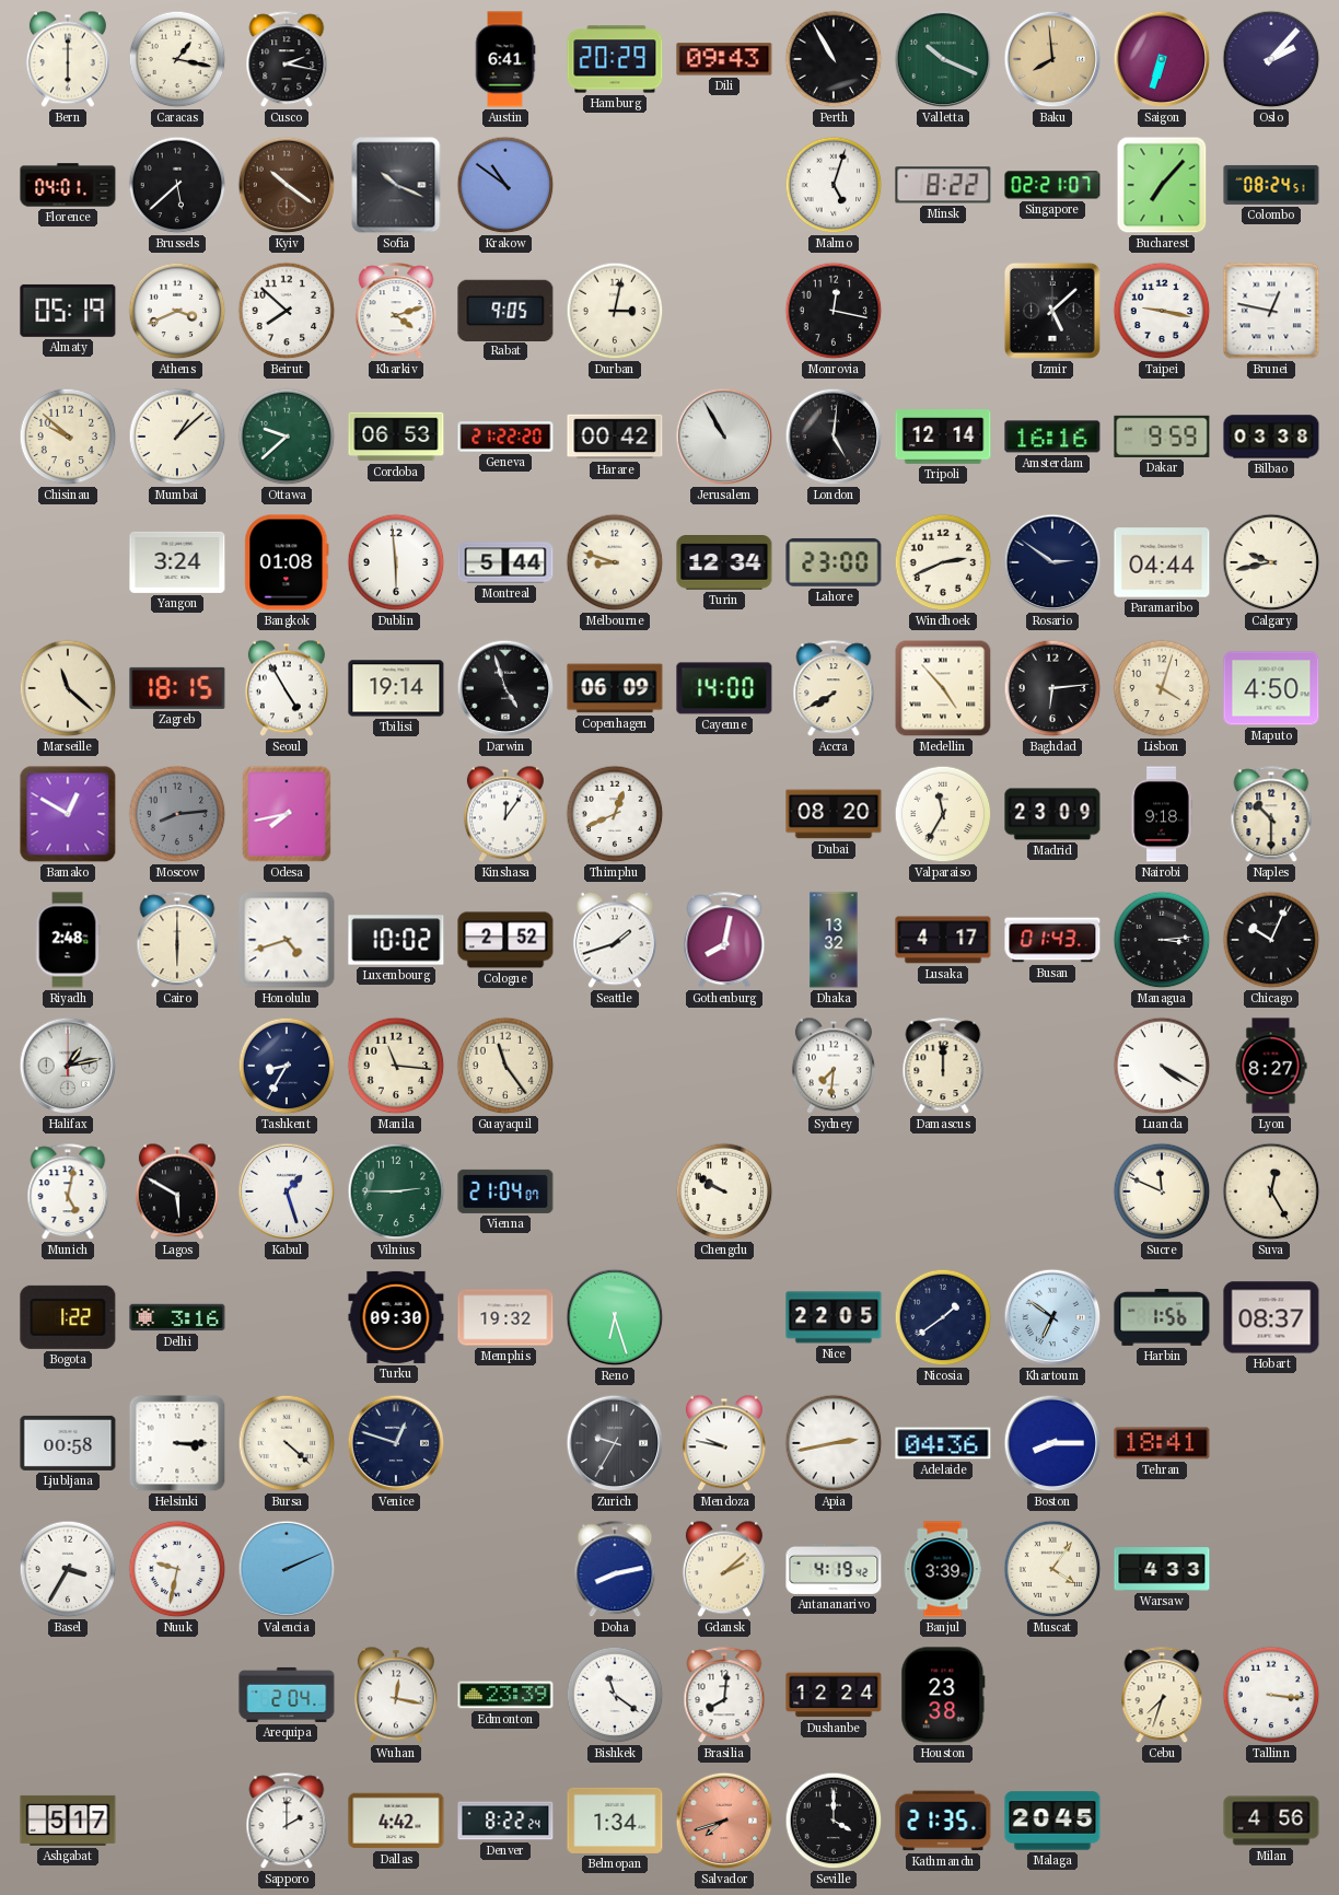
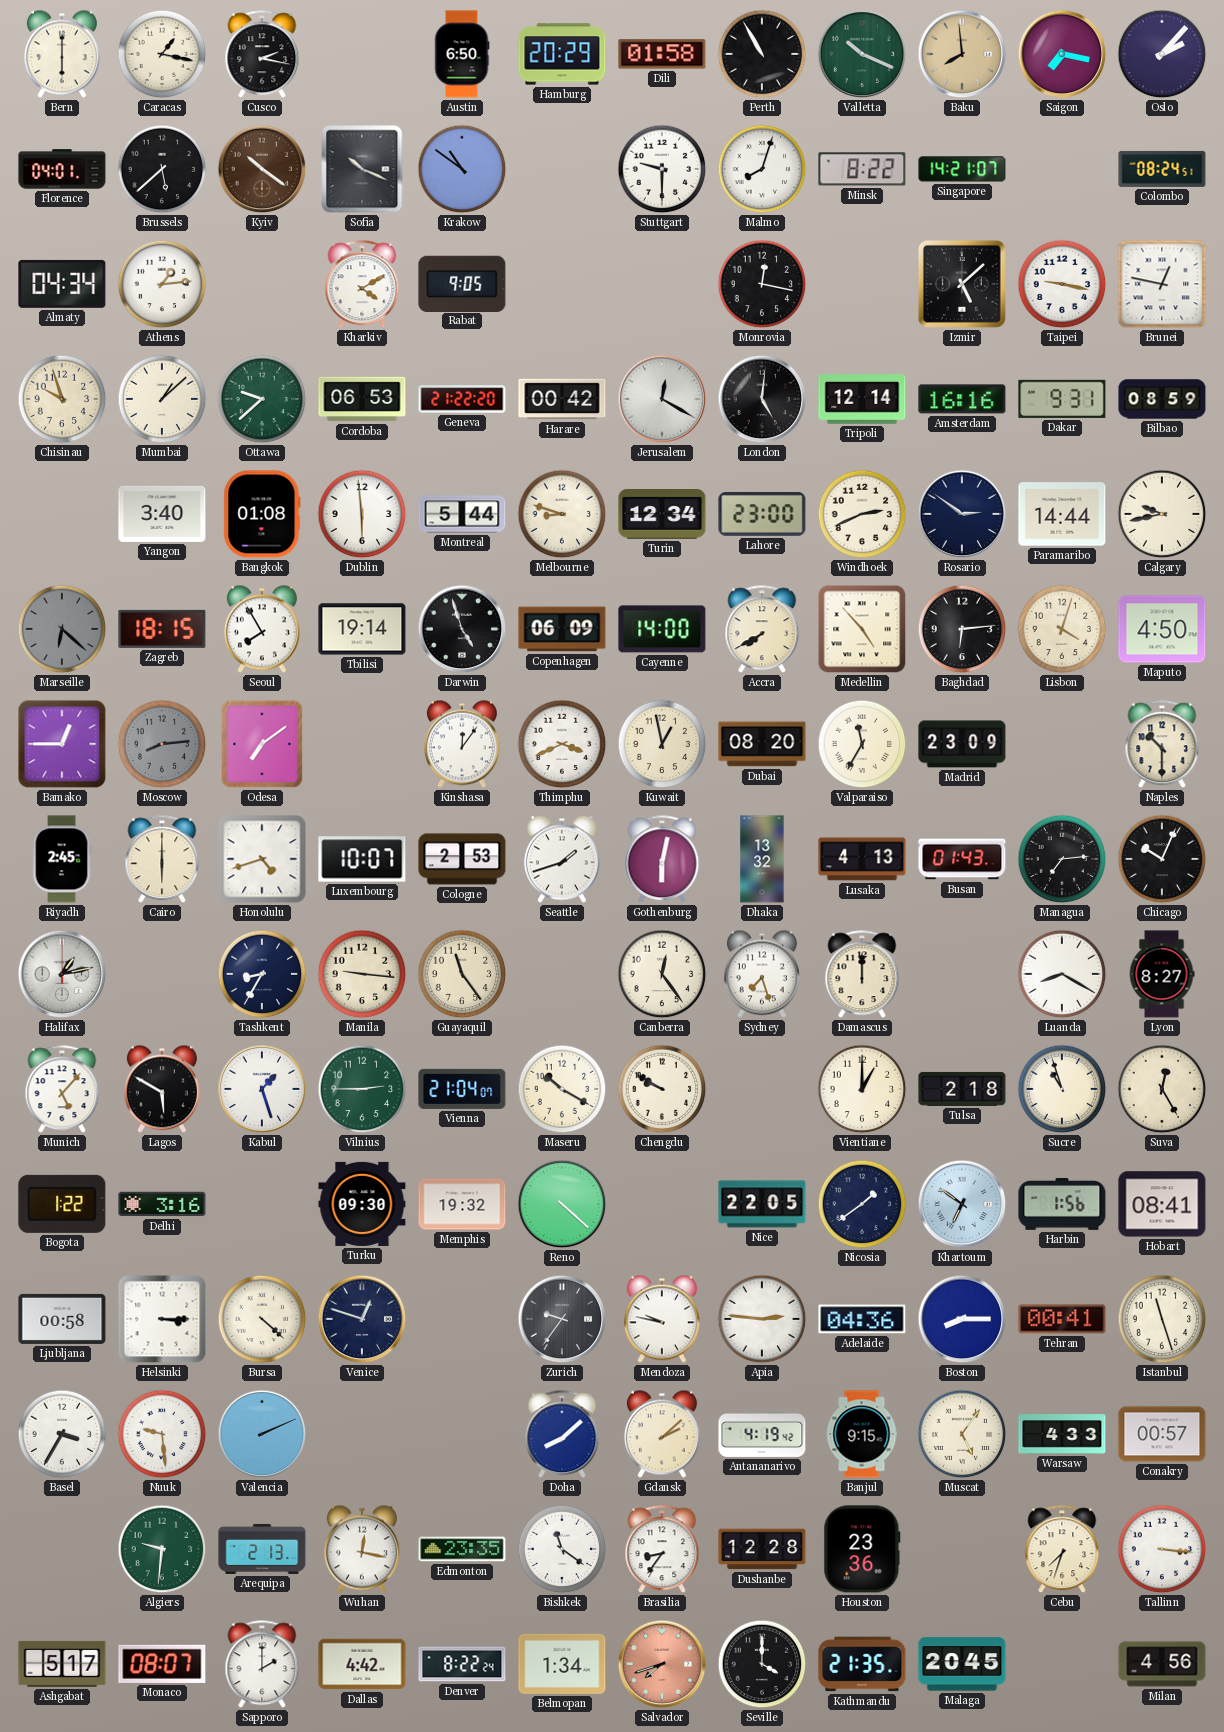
Austin: 6:41 -> 6:50 (462, 54)
Dili: 09:43 -> 01:58 (662, 54)
Saigon: 6:33 -> 7:17 (1062, 54)
Stuttgart: none -> 9:30 (662, 169)
Malmo: 5:03 -> 8:03 (762, 169)
Singapore: 02:21 -> 14:21 (962, 169)
Bucharest: 7:07 -> none (1162, 185)
Almaty: 05:19 -> 04:34 (62, 284)
Athens: 3:41 -> 1:14 (162, 284)
Beirut: 7:52 -> none (287, 311)
Kharkiv: 4:12 -> 4:10 (362, 285)
Durban: 3:02 -> none (615, 311)
Chisinau: 9:52 -> 9:57 (62, 399)
Jerusalem: 10:55 -> 12:20 (662, 399)
Dakar: 9:59 -> 9:31 (1062, 399)
Bilbao: 03:38 -> 08:59 (1162, 399)
Yangon: 3:24 -> 3:40 (162, 514)
Paramaribo: 04:44 -> 14:44 (1062, 514)
Marseille: 11:22 -> 6:22 (62, 629)
Marseille dial: cream -> grey (62, 629)
Seoul: 4:55 -> 7:55 (262, 629)
Bamako: 12:50 -> 12:45 (62, 744)
Odesa: 7:43 -> 7:09 (262, 744)
Thimphu: 12:41 -> 3:41 (562, 744)
Kuwait: none -> 12:58 (662, 744)
Nairobi: 9:18 -> none (1162, 814)
Riyadh: 2:48 -> 2:45 (62, 859)
Luxembourg: 10:02 -> 10:07 (362, 859)
Cologne: 2:52 -> 2:53 (462, 859)
Gothenburg: 8:02 -> 6:02 (662, 860)
Lusaka: 4:17 -> 4:13 (862, 859)
Managua: 3:14 -> 7:14 (1062, 859)
Manila: 11:16 -> 9:16 (362, 974)
Canberra: none -> 12:24 (662, 974)
Sydney: 7:31 -> 7:27 (762, 974)
Luanda: 4:20 -> 8:20 (1062, 974)
Munich: 5:02 -> 5:07 (62, 1090)
Maseru: none -> 10:20 (562, 1089)
Vientiane: none -> 1:00 (862, 1089)
Tulsa: none -> 2:18 (962, 1089)
Sucre: 11:49 -> 10:57 (1062, 1089)
Reno: 6:27 -> 4:22 (562, 1204)
Hobart: 08:37 -> 08:41 (1162, 1204)
Zurich: 9:35 -> 9:36 (562, 1319)
Apia: 2:43 -> 2:46 (762, 1319)
Tehran: 18:41 -> 00:41 (1062, 1319)
Istanbul: none -> 11:27 (1162, 1319)
Nuuk: 9:32 -> 9:29 (162, 1434)
Doha: 8:13 -> 8:08 (562, 1435)
Banjul: 3:39 -> 9:15 (862, 1434)
Muscat: 4:06 -> 5:06 (962, 1434)
Conakry: none -> 00:57 (1162, 1434)
Algiers: none -> 9:31 (162, 1549)
Arequipa: 2:04 -> 2:13 (262, 1549)
Edmonton: 23:39 -> 23:35 (462, 1549)
Brasilia: 8:01 -> 8:36 (662, 1550)
Dushanbe: 12:24 -> 12:28 (762, 1549)
Houston: 23:38 -> 23:36 (862, 1549)
Monaco: none -> 08:07 (162, 1664)
